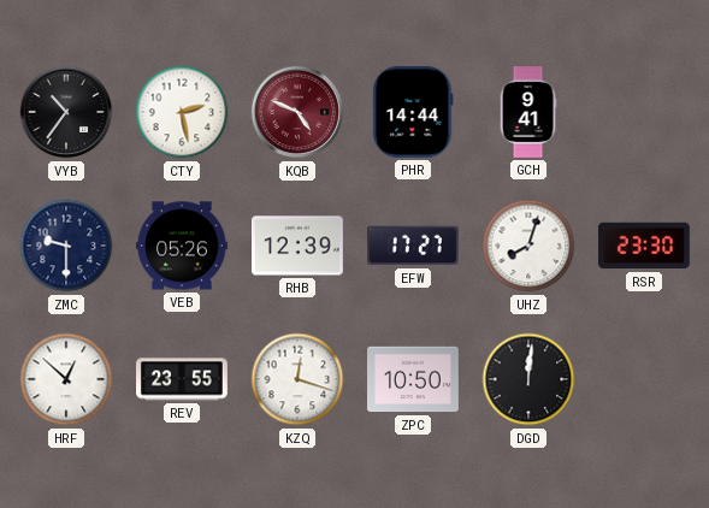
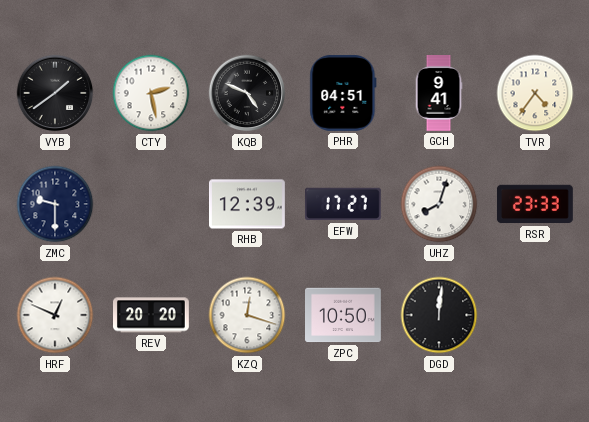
VYB: 10:36 -> 1:39 (55, 93)
KQB dial: burgundy -> black (247, 93)
PHR: 14:44 -> 04:51 (343, 93)
TVR: none -> 4:36 (535, 93)
VEB: 05:26 -> none (183, 246)
RSR: 23:30 -> 23:33 (535, 204)
HRF: 12:52 -> 12:49 (55, 315)
REV: 23:55 -> 20:20 (152, 315)
